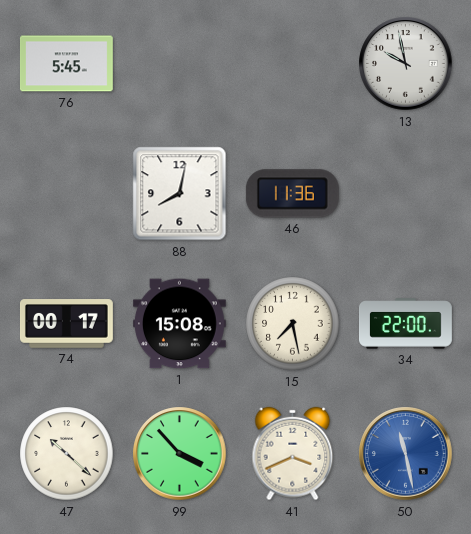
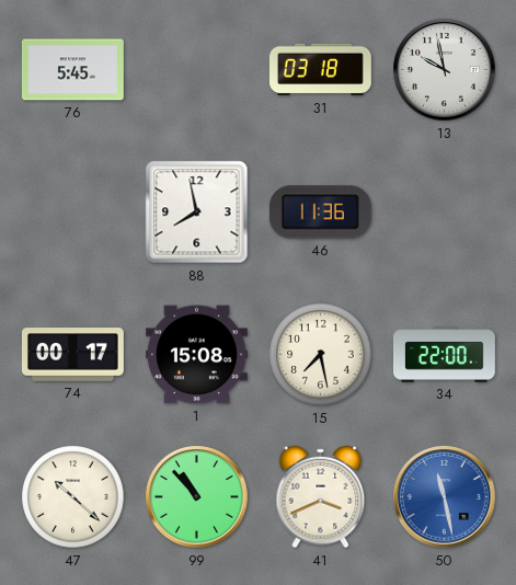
31: none -> 03:18 (320, 70)
88: 8:02 -> 7:58 (197, 213)
99: 3:53 -> 10:53 (197, 497)
